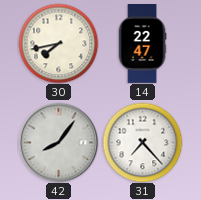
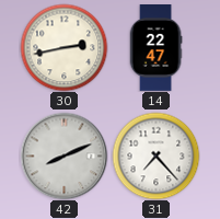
30: 7:43 -> 2:43 (63, 47)
42: 8:06 -> 8:11 (63, 155)
